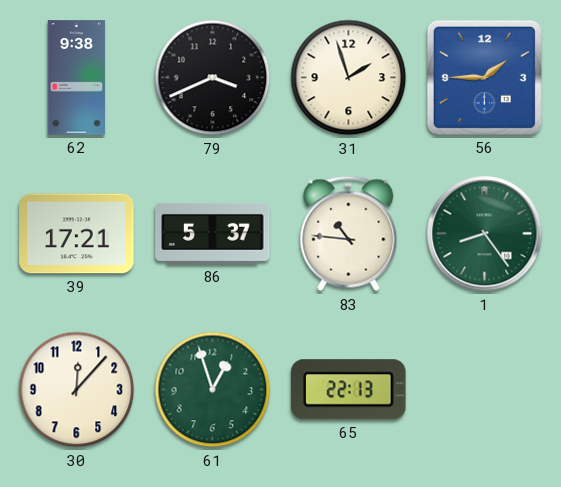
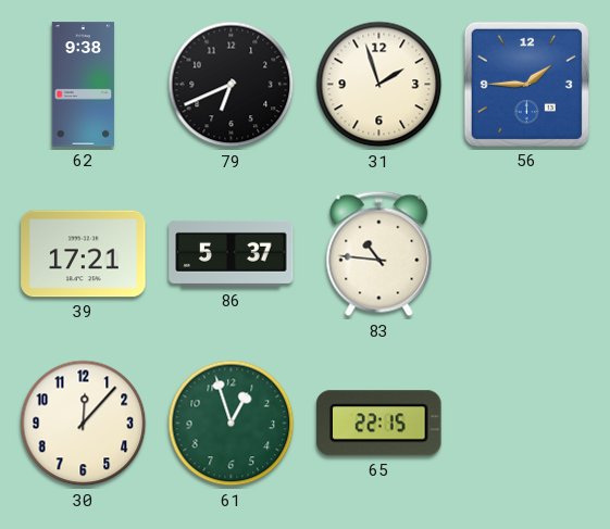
79: 3:41 -> 6:41 (232, 85)
1: 8:24 -> none (485, 234)
65: 22:13 -> 22:15 (379, 424)
